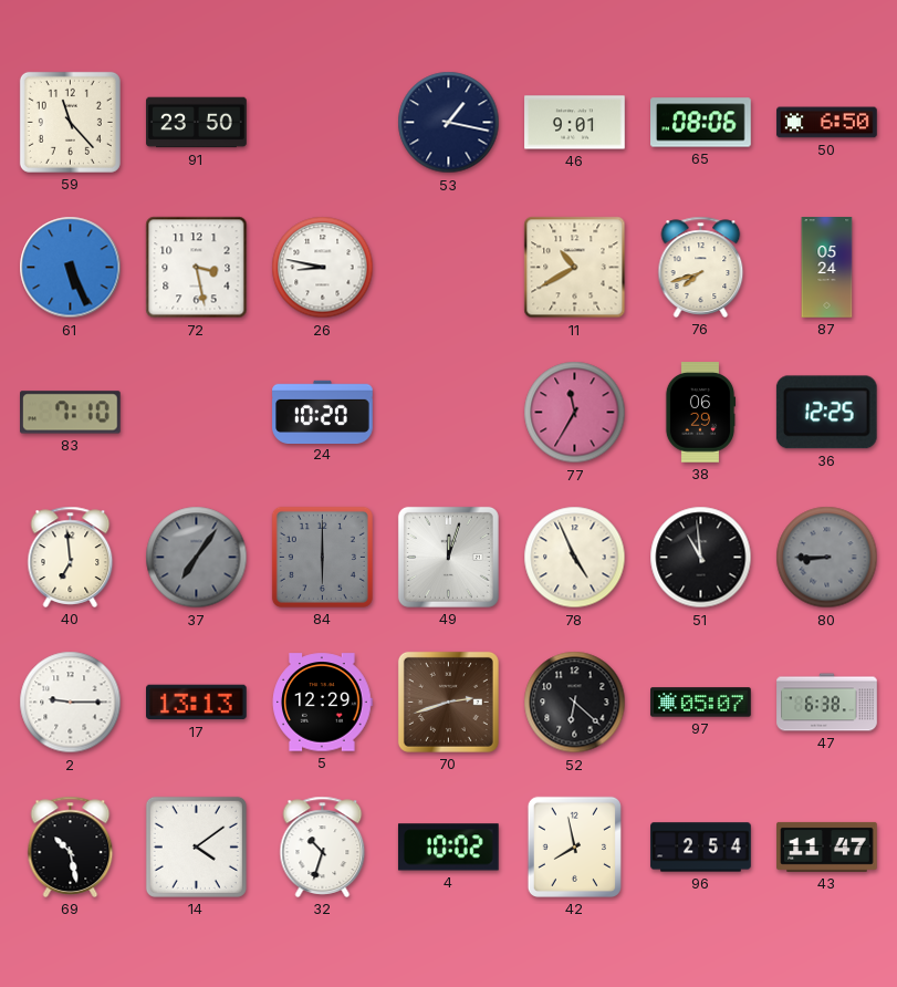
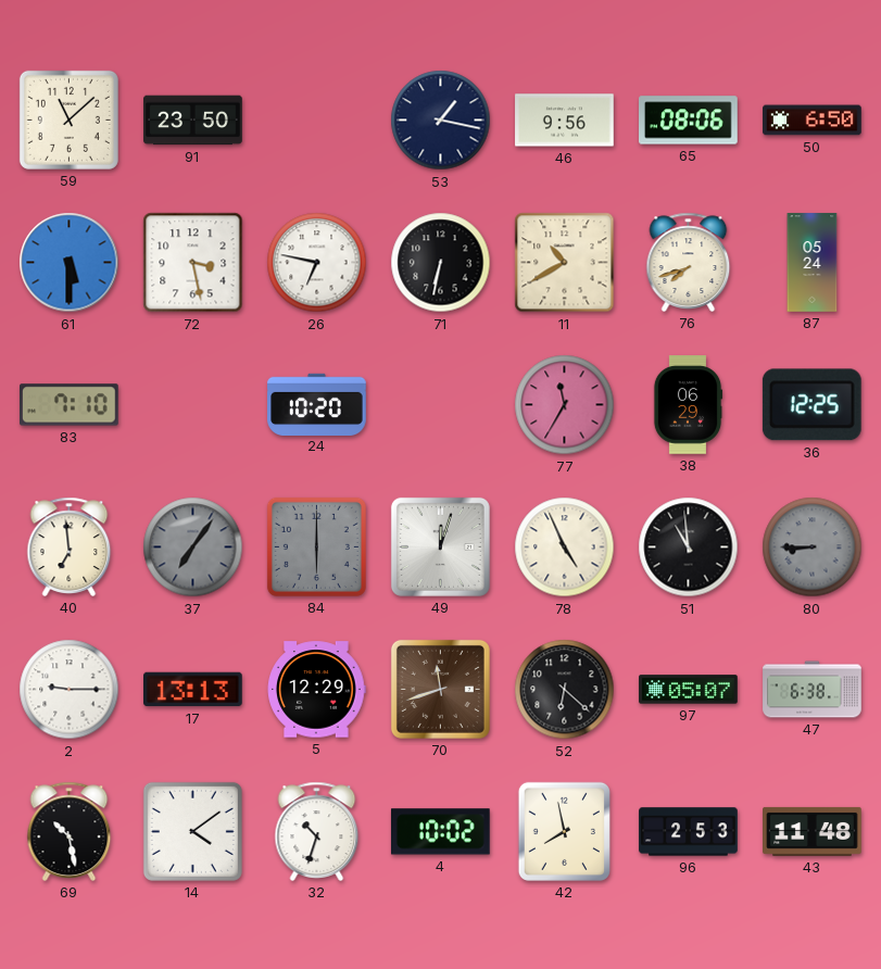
59: 11:23 -> 11:08 (68, 119)
46: 9:01 -> 9:56 (565, 121)
61: 5:26 -> 5:30 (70, 263)
26: 8:47 -> 6:47 (317, 263)
71: none -> 6:32 (441, 263)
70: 2:42 -> 11:42 (440, 689)
96: 2:54 -> 2:53 (689, 832)
43: 11:47 -> 11:48 (813, 831)
